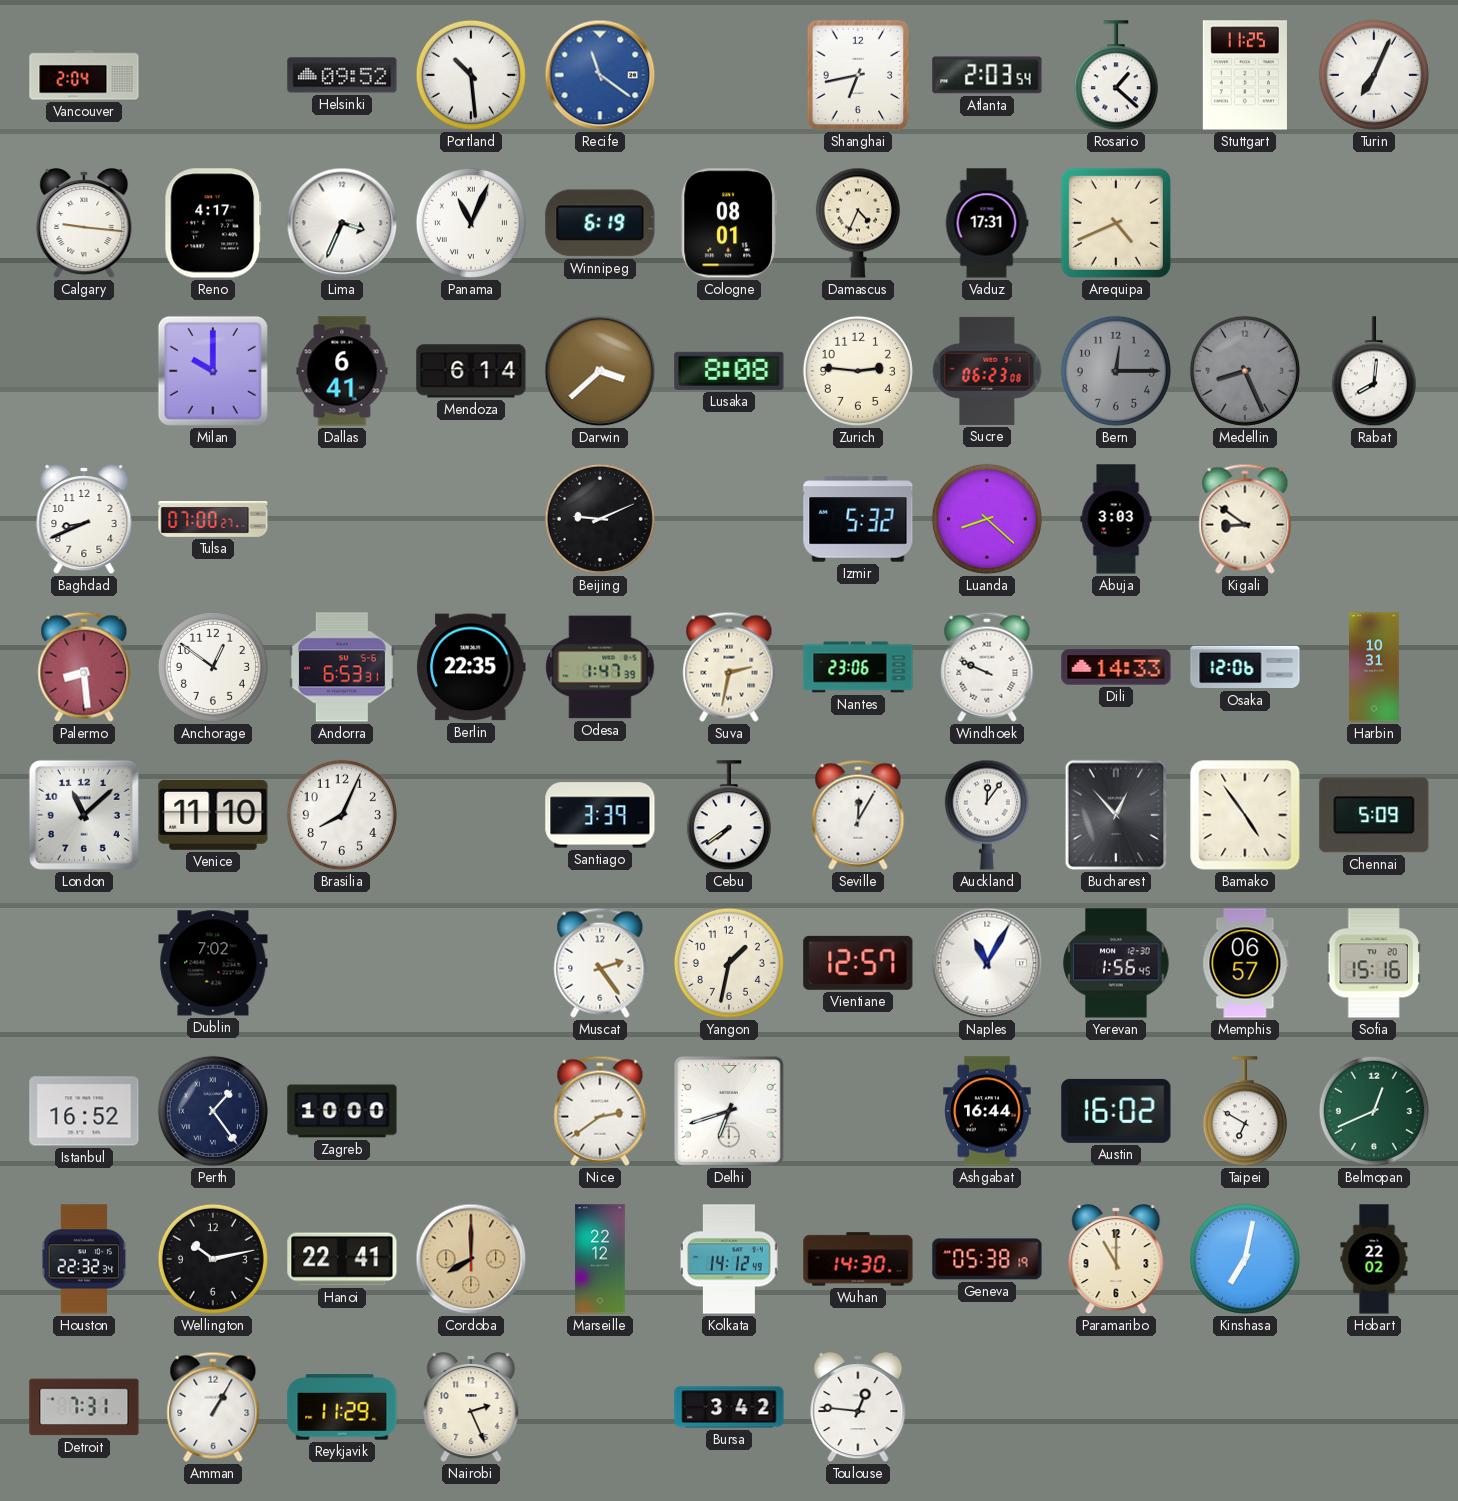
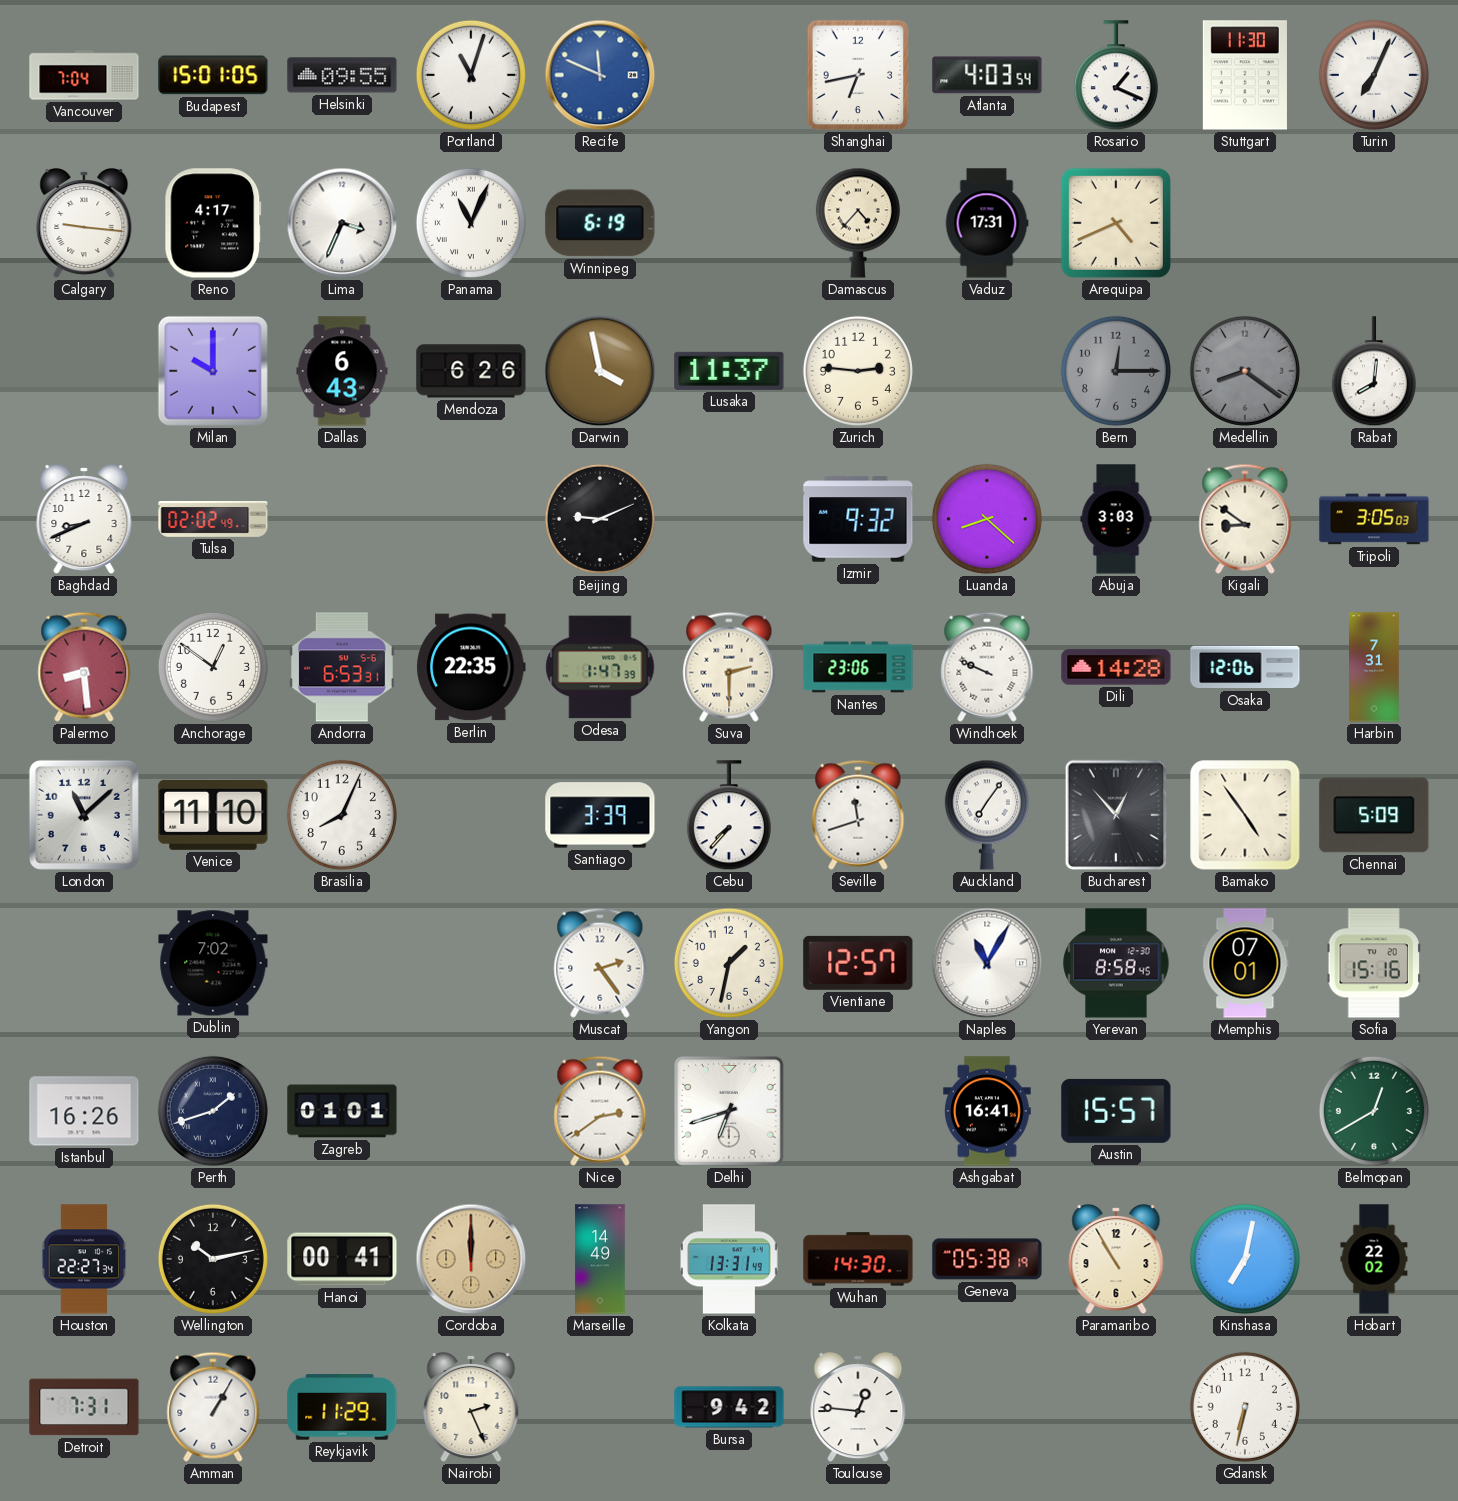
Vancouver: 2:04 -> 7:04 (84, 75)
Budapest: none -> 15:01 (213, 75)
Helsinki: 09:52 -> 09:55 (342, 75)
Portland: 10:29 -> 11:03 (471, 75)
Recife: 11:21 -> 11:49 (600, 75)
Atlanta: 2:03 -> 4:03 (987, 75)
Rosario: 1:22 -> 1:19 (1116, 76)
Stuttgart: 11:25 -> 11:30 (1245, 75)
Cologne: 08:01 -> none (729, 223)
Damascus: 4:34 -> 4:37 (858, 223)
Dallas: 6:41 -> 6:43 (342, 371)
Mendoza: 6:14 -> 6:26 (471, 371)
Darwin: 3:38 -> 3:58 (600, 371)
Lusaka: 8:08 -> 11:37 (729, 371)
Sucre: 06:23 -> none (987, 371)
Medellin: 8:26 -> 8:21 (1245, 371)
Tulsa: 07:00 -> 02:02 (213, 519)
Izmir: 5:32 -> 9:32 (858, 519)
Tripoli: none -> 3:05 (1374, 519)
Suva: 2:32 -> 2:30 (729, 667)
Dili: 14:33 -> 14:28 (1116, 667)
Harbin: 10:31 -> 7:31 (1375, 667)
Cebu: 7:39 -> 7:37 (729, 816)
Seville: 12:05 -> 11:42 (858, 815)
Auckland: 12:06 -> 7:06 (987, 815)
Yerevan: 1:56 -> 8:58 (1116, 963)
Memphis: 06:57 -> 07:01 (1245, 963)
Istanbul: 16:52 -> 16:26 (84, 1111)
Perth: 1:24 -> 1:42 (213, 1111)
Zagreb: 10:00 -> 01:01 (342, 1111)
Ashgabat: 16:44 -> 16:41 (987, 1111)
Austin: 16:02 -> 15:57 (1116, 1111)
Taipei: 6:50 -> none (1245, 1112)
Belmopan: 12:41 -> 12:40 (1374, 1111)
Houston: 22:32 -> 22:27 (84, 1259)
Hanoi: 22:41 -> 00:41 (342, 1259)
Cordoba: 8:00 -> 12:00 (471, 1259)
Marseille: 22:12 -> 14:49 (600, 1259)
Kolkata: 14:12 -> 13:31 (729, 1259)
Paramaribo: 11:00 -> 10:55 (1116, 1260)
Bursa: 3:42 -> 9:42 (729, 1407)
Gdansk: none -> 6:32 (1245, 1407)
